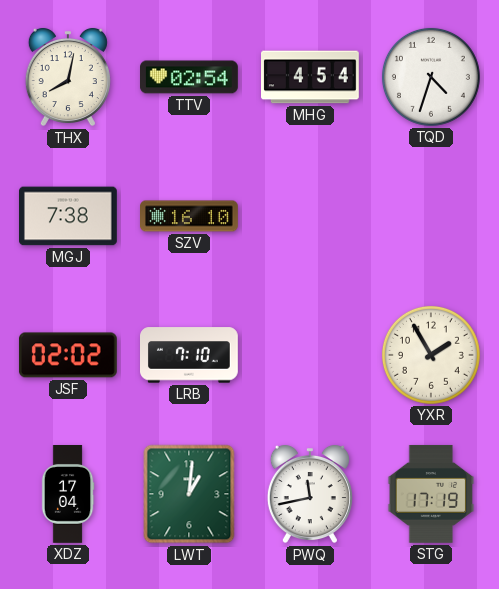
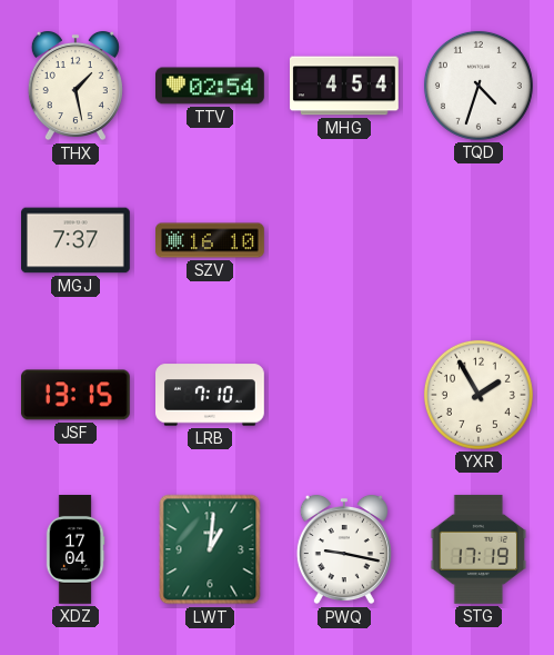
THX: 8:02 -> 1:28 (75, 86)
MGJ: 7:38 -> 7:37 (77, 240)
JSF: 02:02 -> 13:15 (75, 395)
PWQ: 11:43 -> 9:17 (344, 549)
